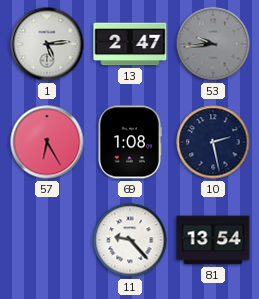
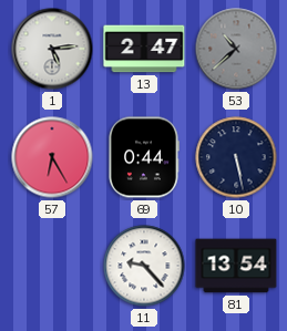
53: 9:44 -> 10:38 (236, 49)
69: 1:08 -> 0:44 (143, 157)
10: 2:28 -> 5:28 (236, 157)
